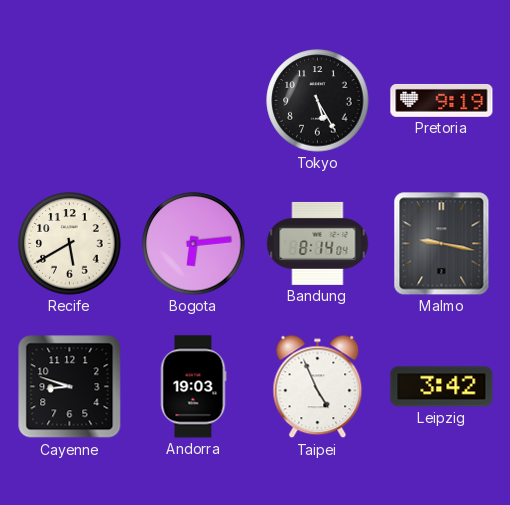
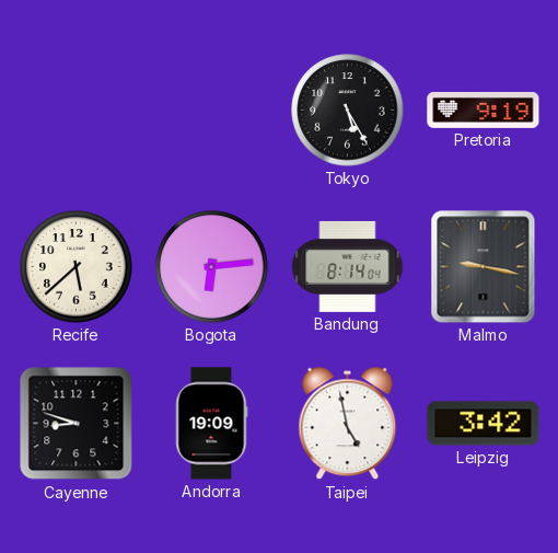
Recife: 5:40 -> 5:38 (77, 267)
Andorra: 19:03 -> 19:09 (211, 424)
Taipei: 4:56 -> 4:58 (348, 424)
